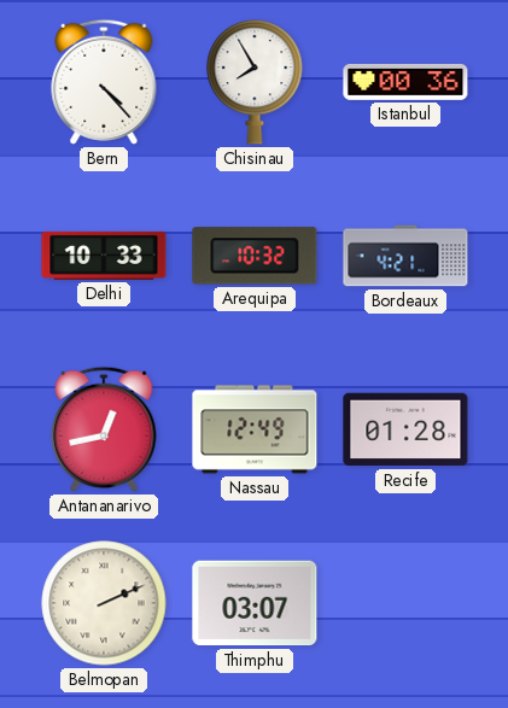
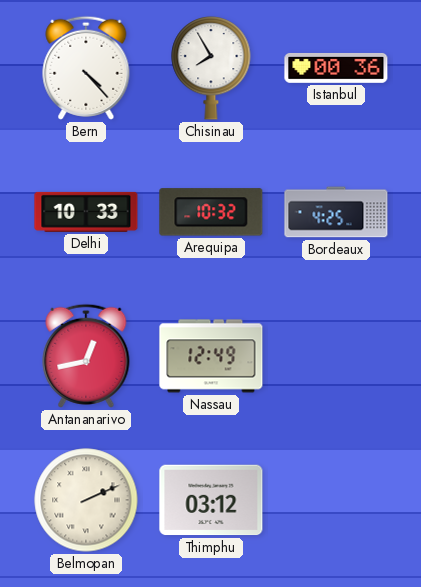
Bordeaux: 4:21 -> 4:25 (336, 212)
Recife: 01:28 -> none (405, 429)
Thimphu: 03:07 -> 03:12 (211, 500)
